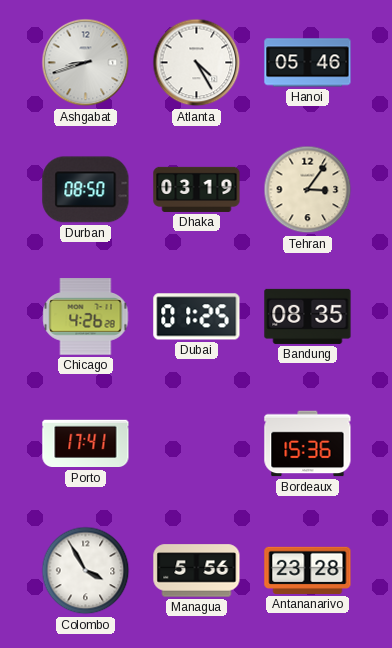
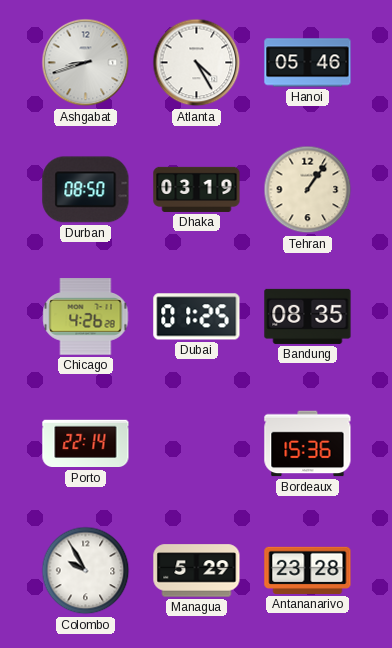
Tehran: 3:06 -> 1:06 (308, 190)
Porto: 17:41 -> 22:14 (86, 444)
Colombo: 3:55 -> 9:55 (86, 571)
Managua: 5:56 -> 5:29 (197, 571)
